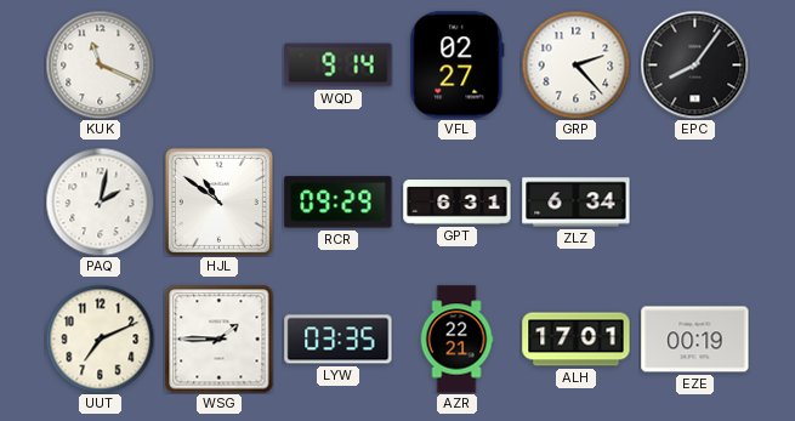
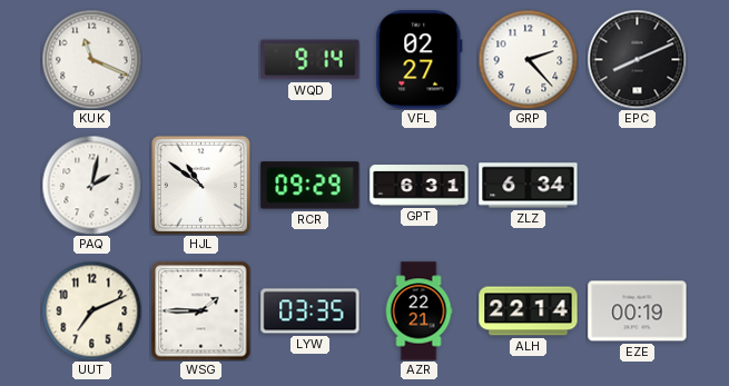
EPC: 8:06 -> 8:11 (637, 59)
ALH: 17:01 -> 22:14 (529, 311)
